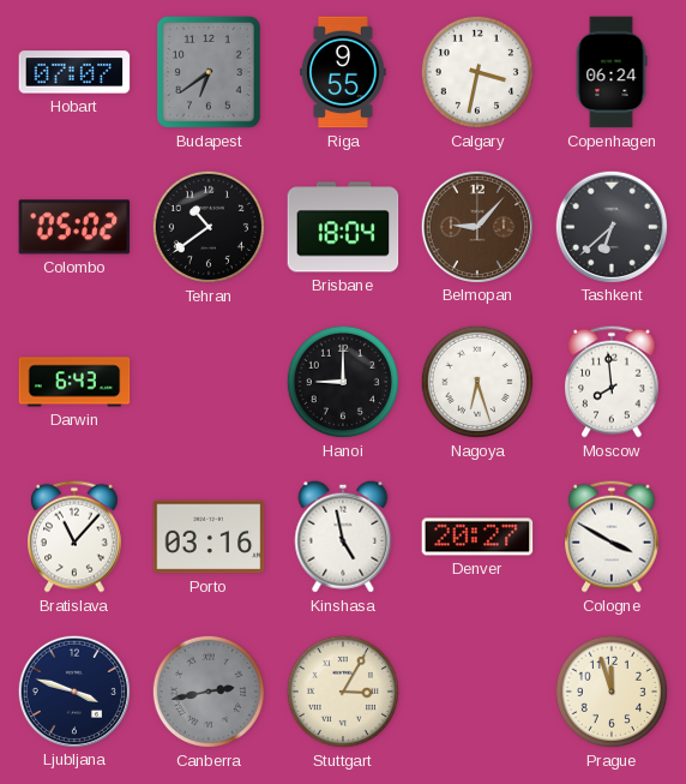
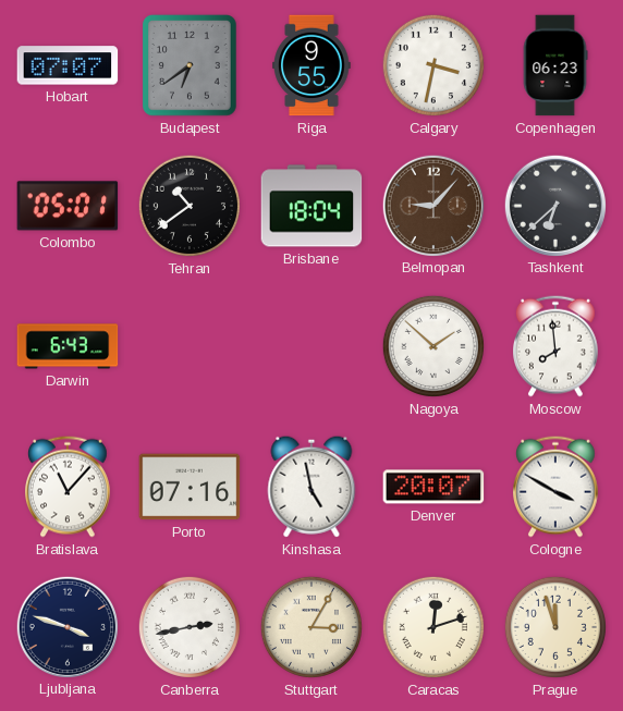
Copenhagen: 06:24 -> 06:23 (555, 65)
Colombo: 05:02 -> 05:01 (68, 206)
Hanoi: 9:00 -> none (343, 382)
Nagoya: 6:27 -> 1:52 (433, 346)
Porto: 03:16 -> 07:16 (190, 487)
Denver: 20:27 -> 20:07 (433, 487)
Canberra dial: grey -> white (190, 627)
Caracas: none -> 12:12 (433, 627)
